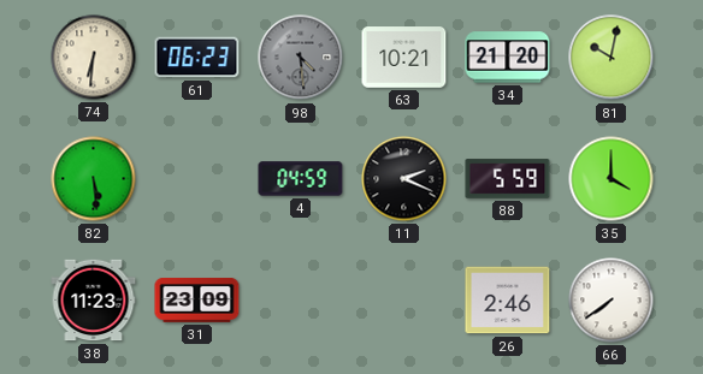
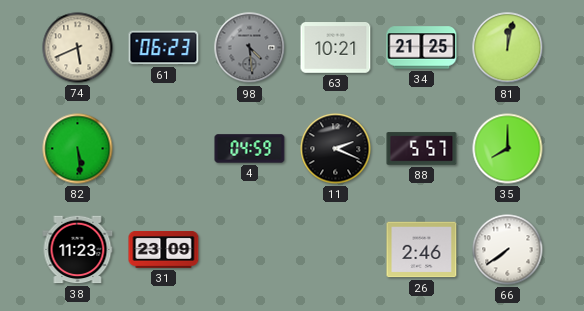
74: 6:31 -> 5:41 (78, 48)
34: 21:20 -> 21:25 (422, 48)
81: 10:02 -> 12:02 (508, 48)
88: 5:59 -> 5:57 (422, 149)
35: 4:00 -> 8:00 (508, 149)
